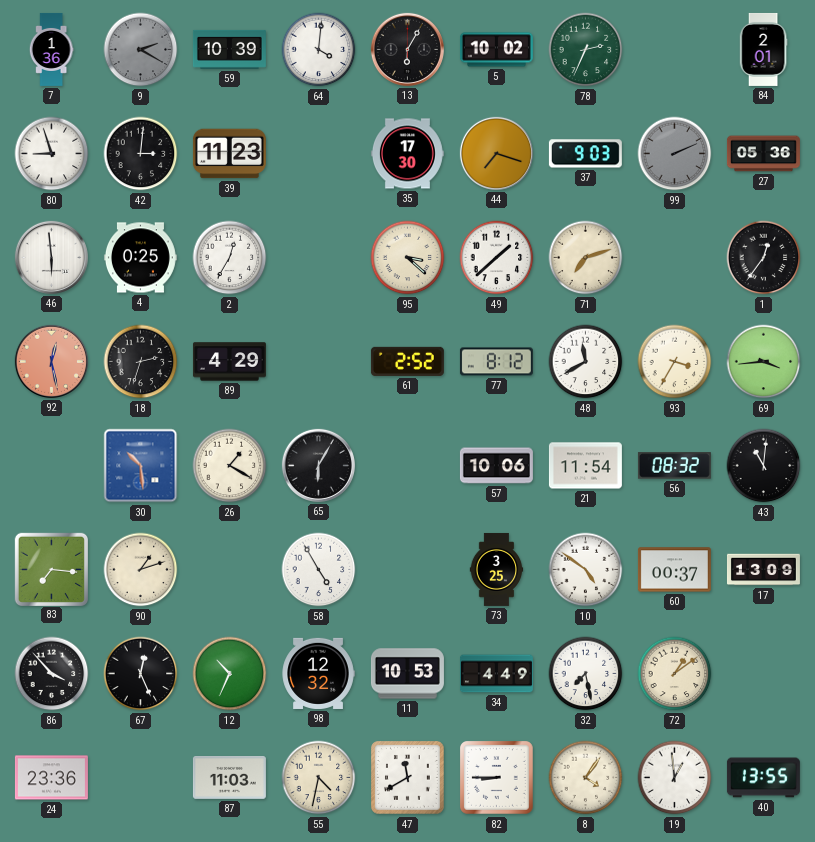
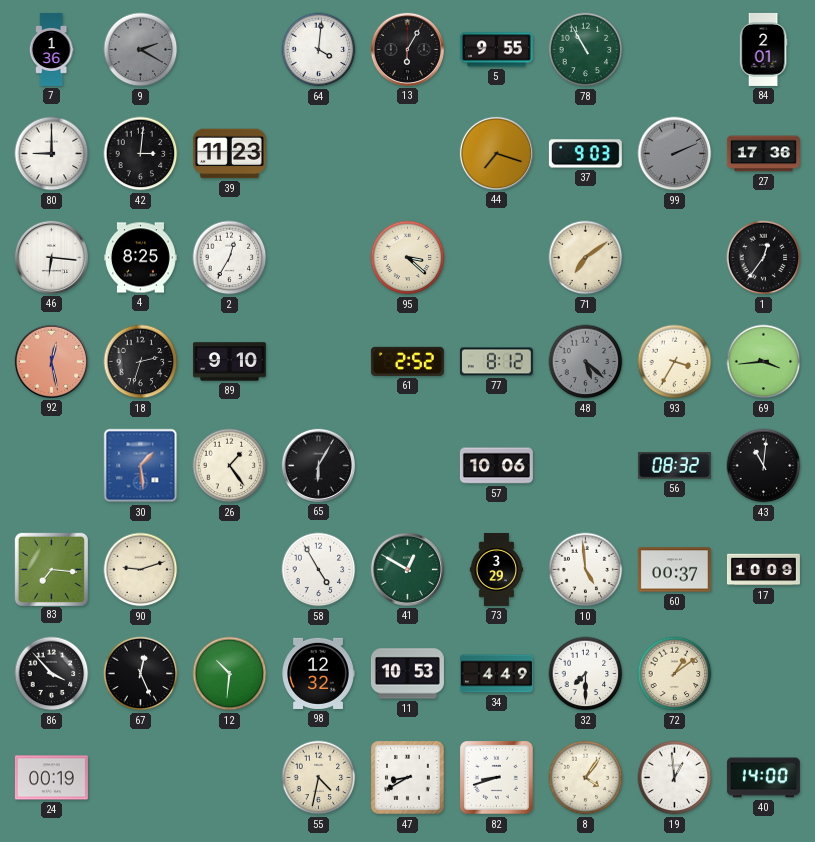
59: 10:39 -> none (229, 49)
5: 10:02 -> 9:55 (496, 50)
78: 2:34 -> 10:55 (586, 50)
80: 8:57 -> 9:00 (52, 154)
35: 17:30 -> none (407, 154)
27: 05:36 -> 17:36 (763, 154)
46: 5:59 -> 6:16 (51, 257)
4: 0:25 -> 8:25 (140, 258)
49: 1:38 -> none (497, 258)
71: 7:12 -> 7:09 (586, 258)
89: 4:29 -> 9:10 (229, 362)
48: 11:40 -> 5:22 (586, 362)
48 dial: white -> grey (586, 362)
30: 10:29 -> 1:29 (141, 466)
26: 1:20 -> 1:24 (230, 466)
21: 11:54 -> none (585, 466)
90: 1:12 -> 9:12 (141, 570)
41: none -> 12:50 (407, 569)
73: 3:25 -> 3:29 (497, 569)
10: 4:51 -> 4:59 (586, 570)
17: 13:09 -> 10:09 (763, 570)
12: 10:34 -> 10:31 (230, 674)
32: 7:28 -> 7:30 (586, 674)
24: 23:36 -> 00:19 (51, 778)
87: 11:03 -> none (229, 778)
47: 11:40 -> 8:40 (408, 778)
82: 8:45 -> 8:42 (497, 778)
40: 13:55 -> 14:00 (763, 778)
